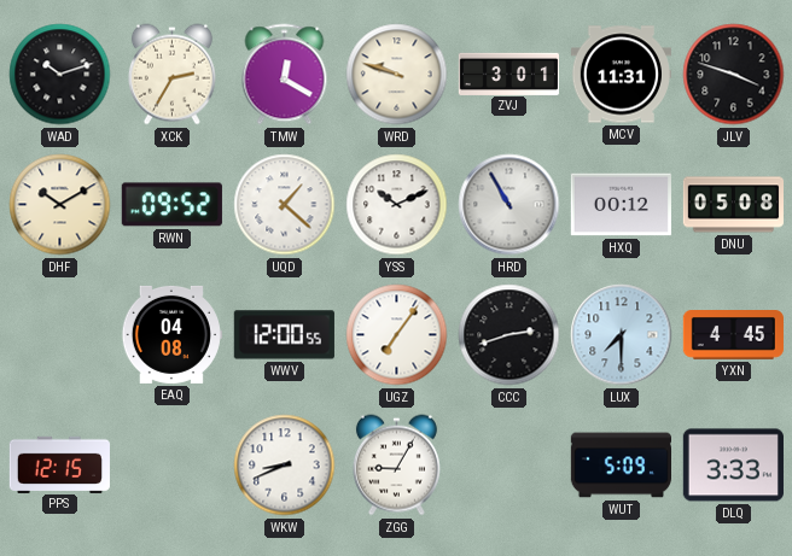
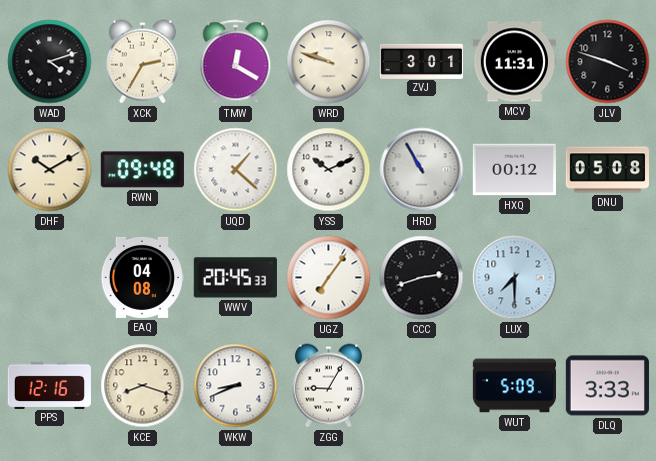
WAD: 10:12 -> 4:12 (50, 62)
RWN: 09:52 -> 09:48 (142, 170)
WWV: 12:00 -> 20:45 (235, 278)
YXN: 4:45 -> none (733, 335)
PPS: 12:15 -> 12:16 (49, 385)
KCE: none -> 8:18 (143, 386)
